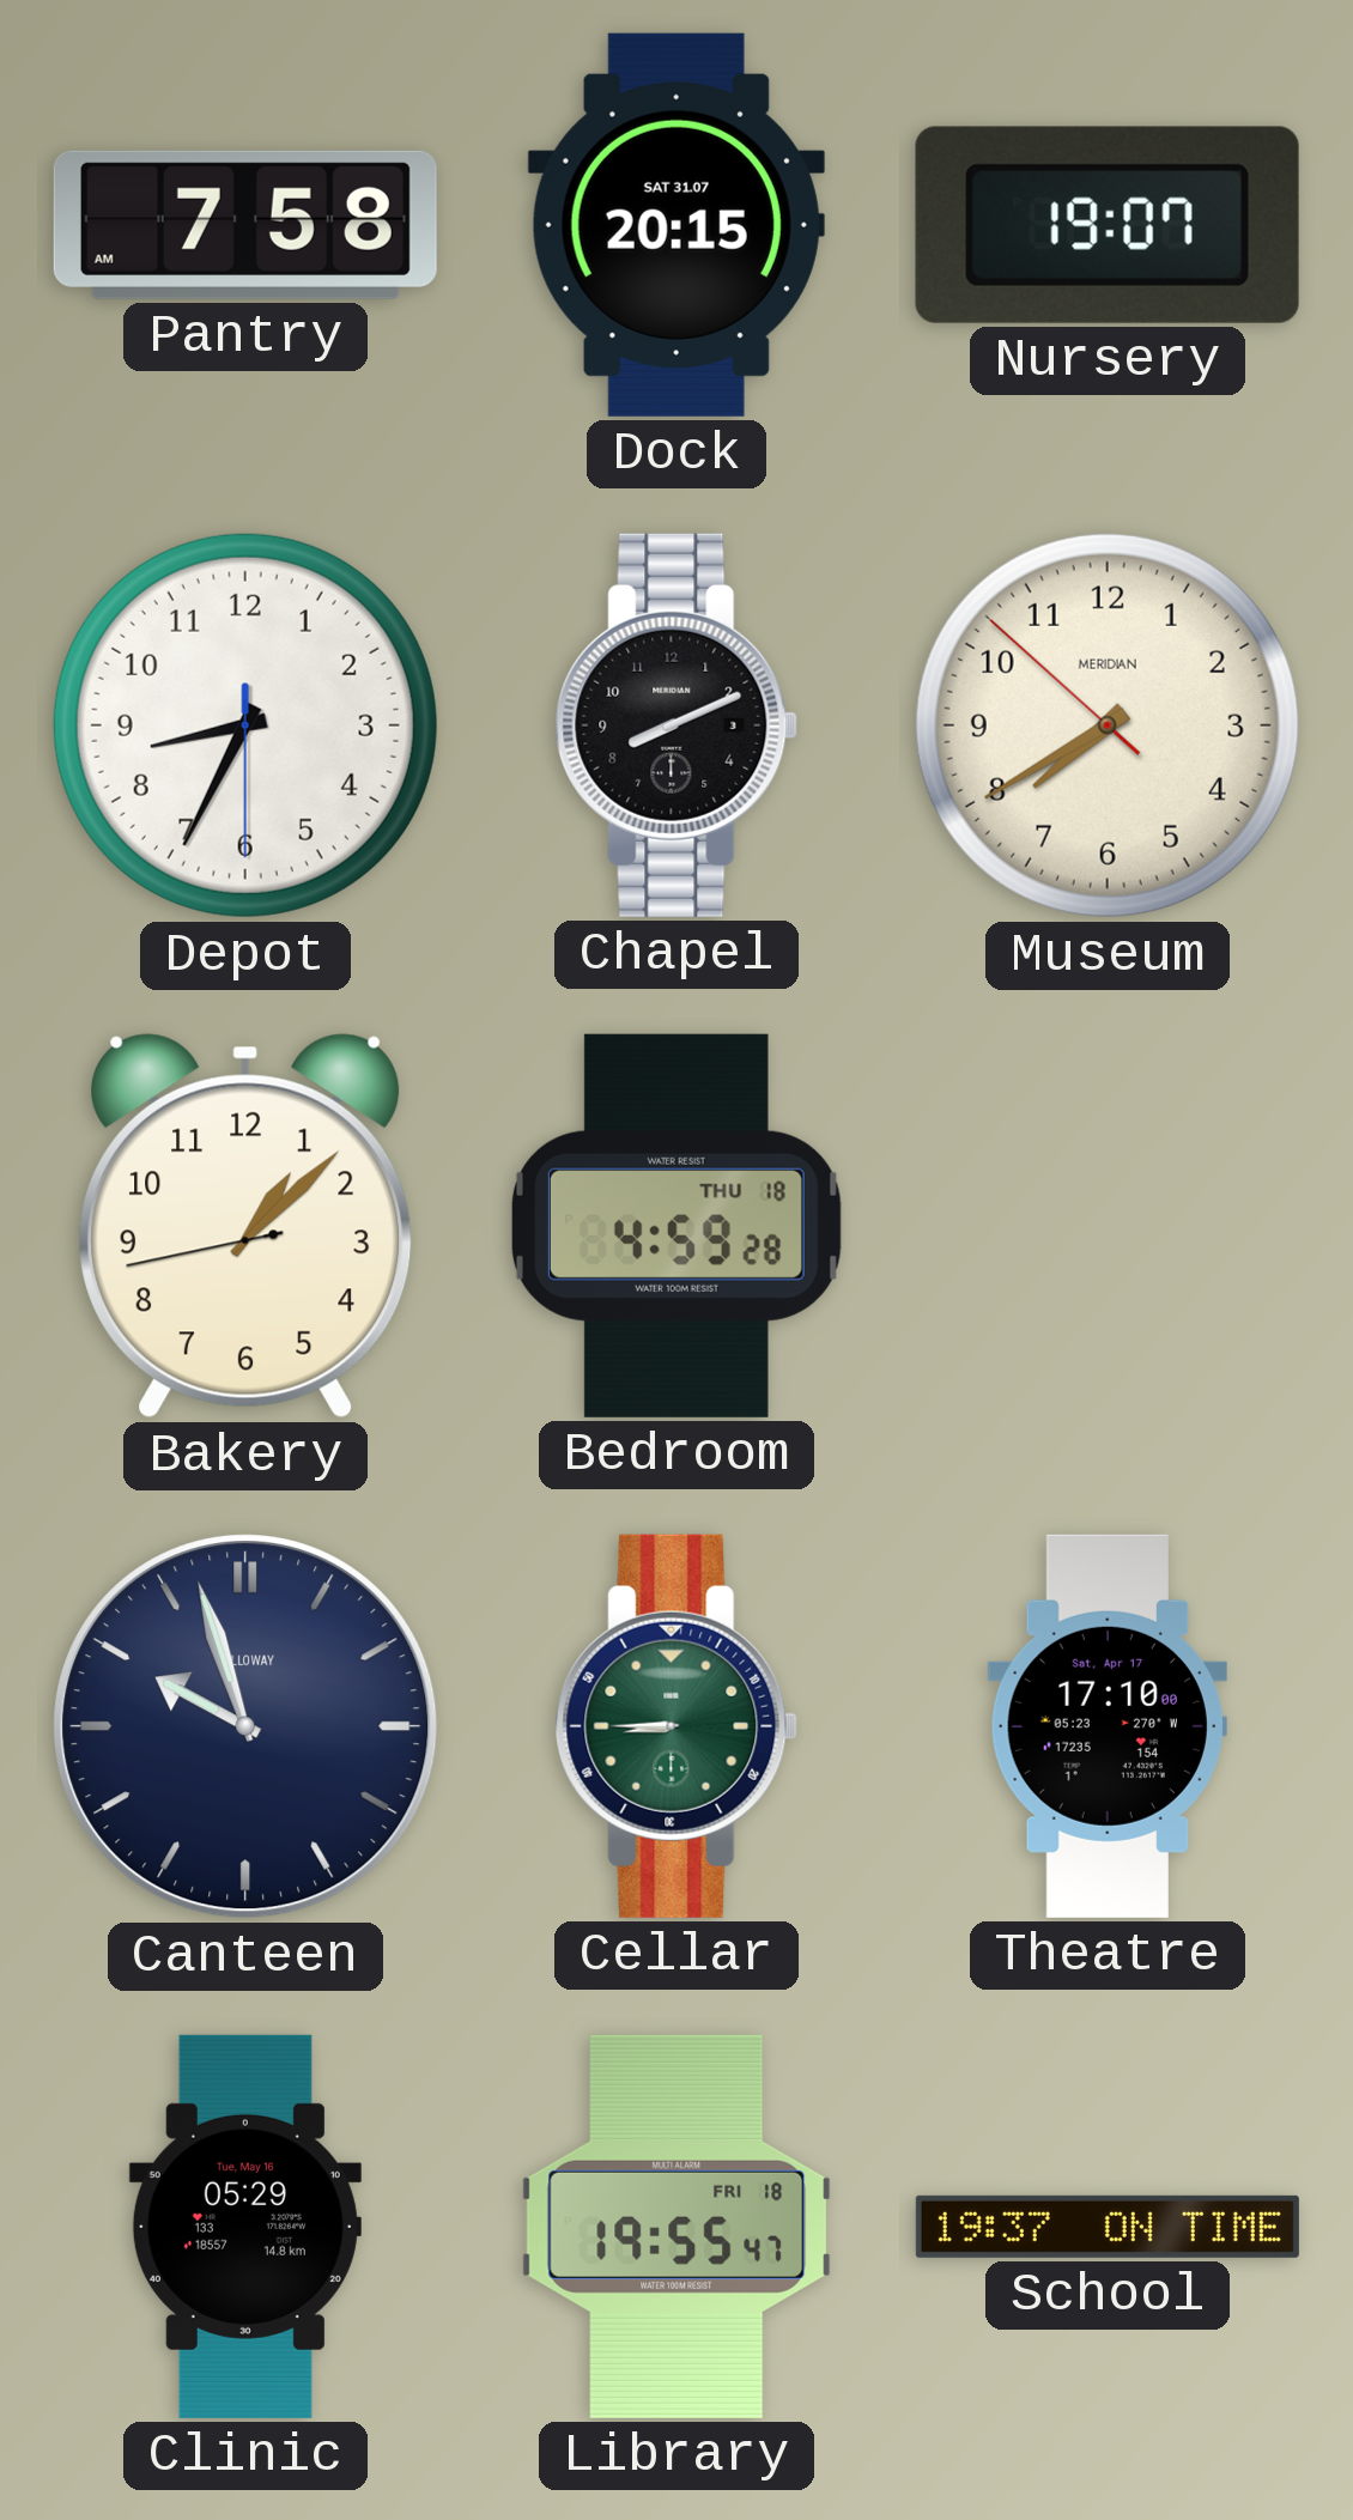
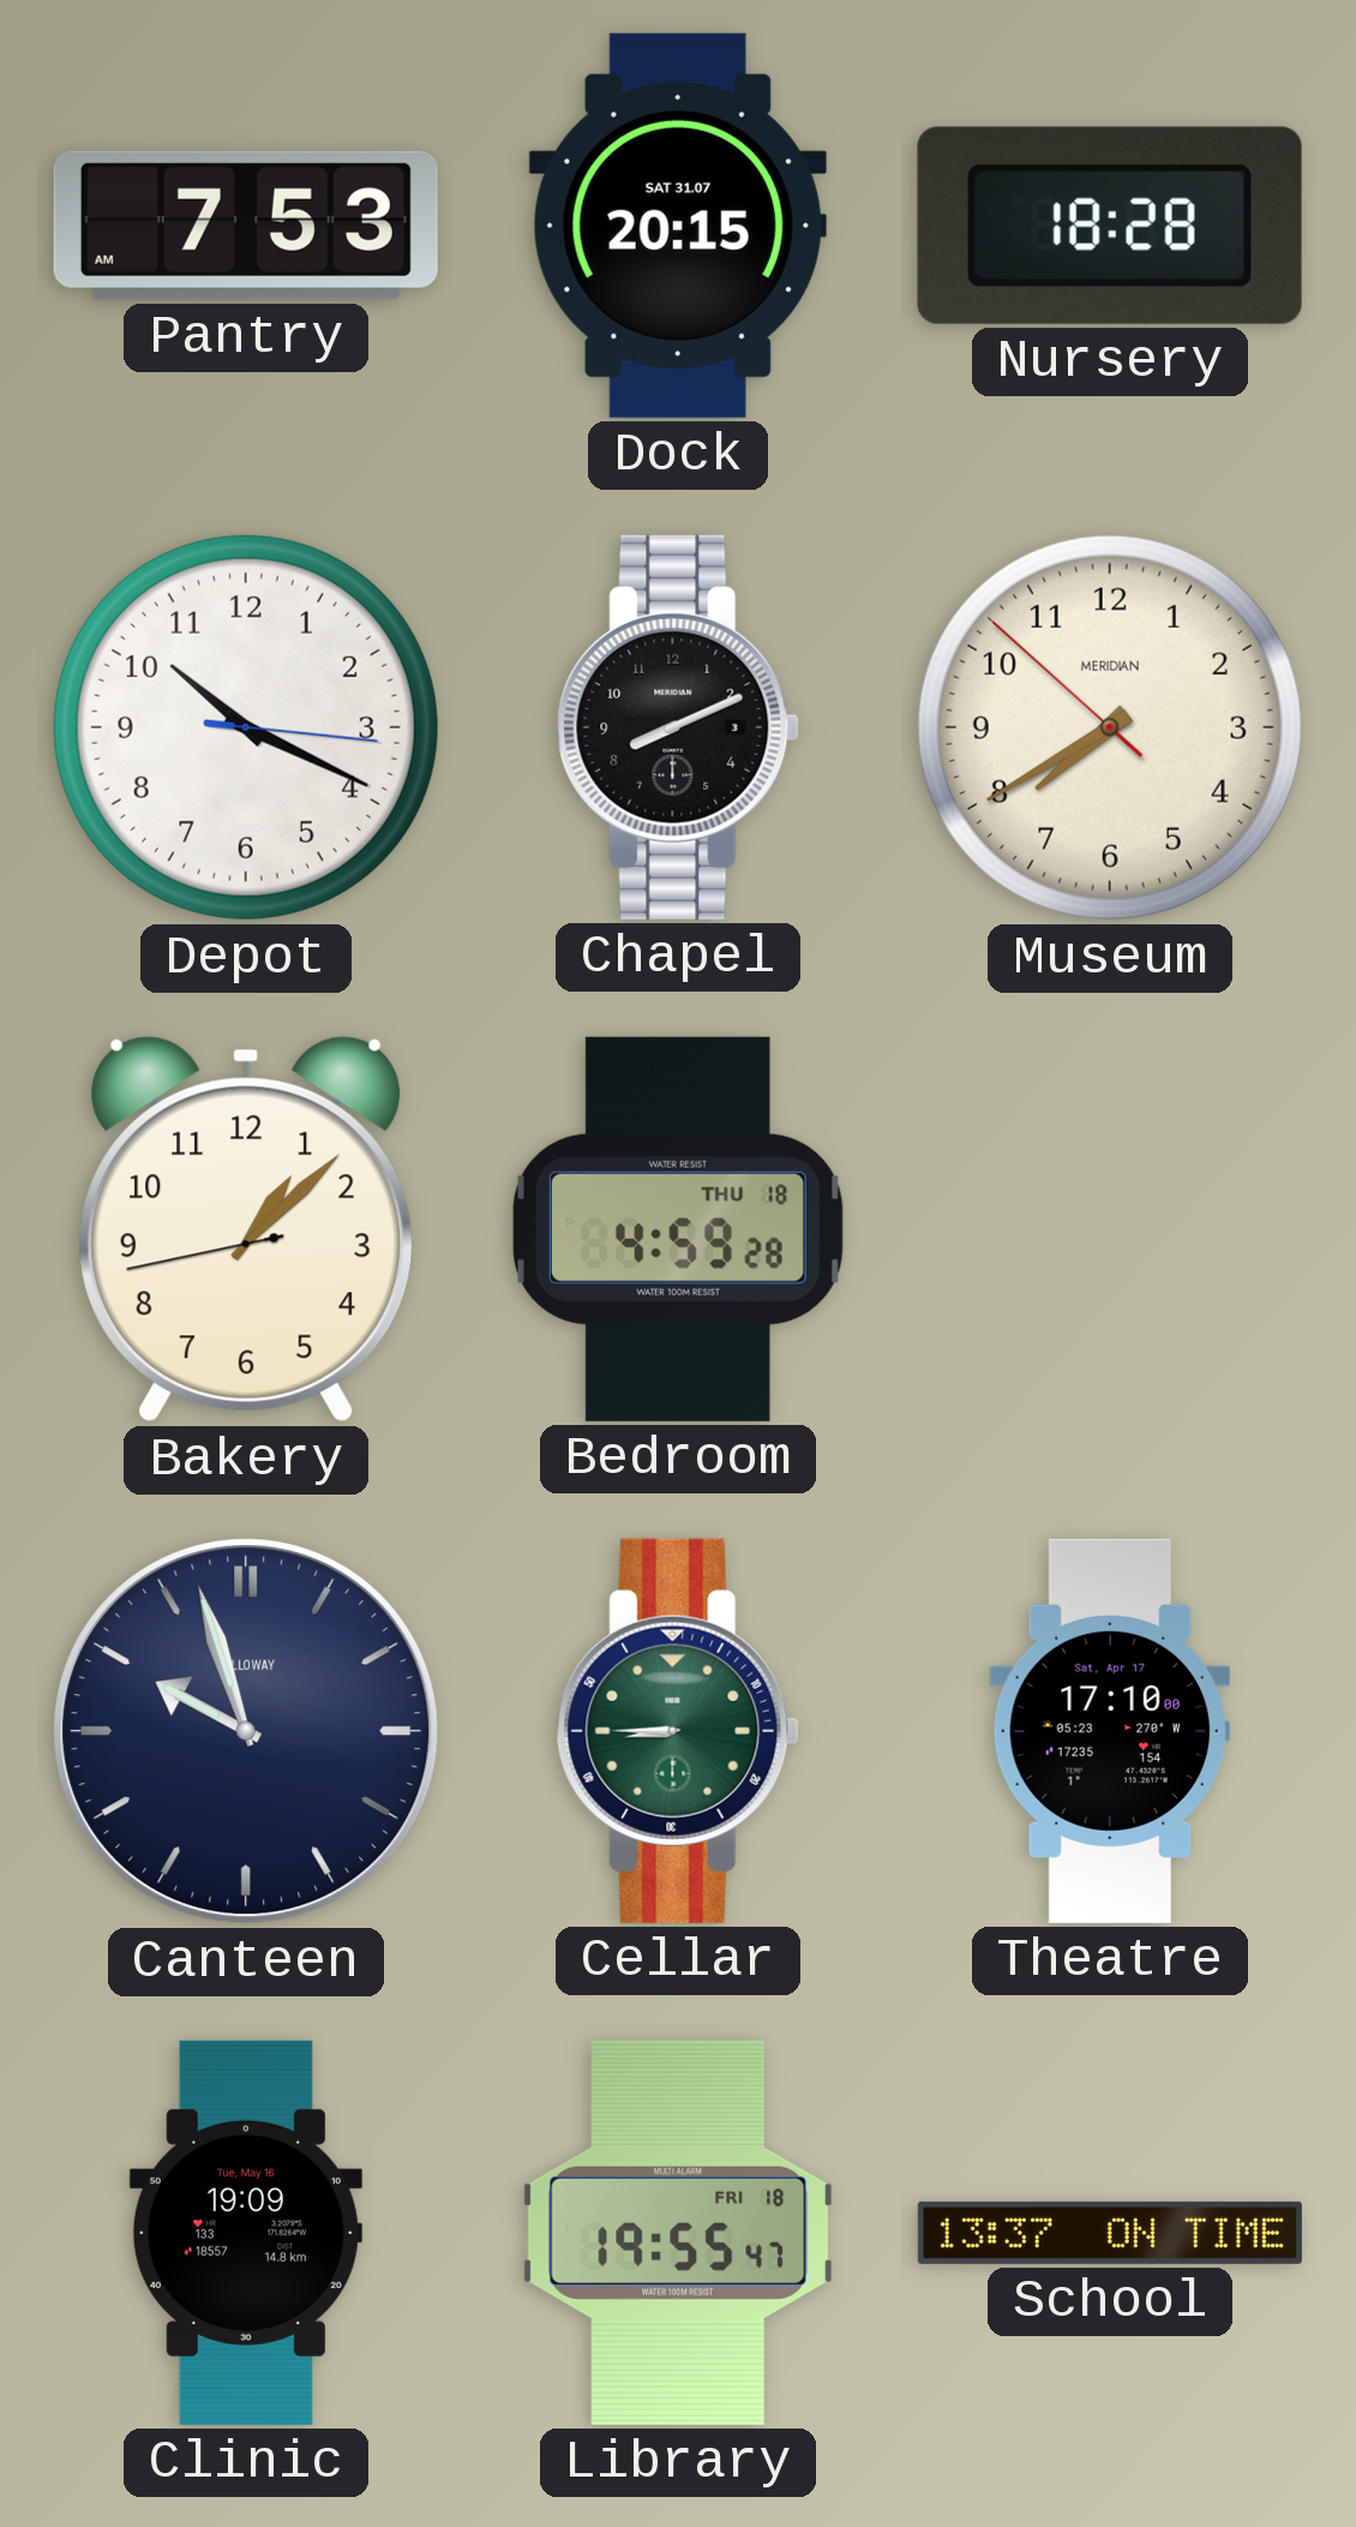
Pantry: 7:58 -> 7:53 (246, 226)
Nursery: 19:07 -> 18:28 (1110, 226)
Depot: 8:34 -> 10:19 (246, 727)
Clinic: 05:29 -> 19:09 (246, 2233)
School: 19:37 -> 13:37 (1110, 2233)
